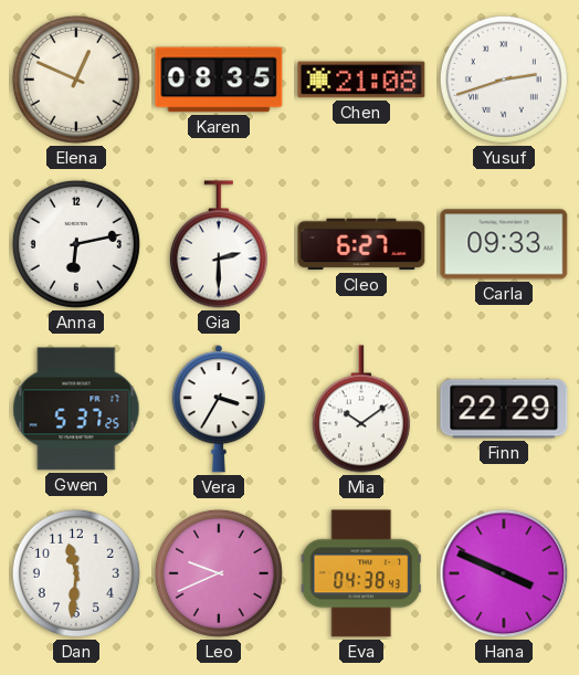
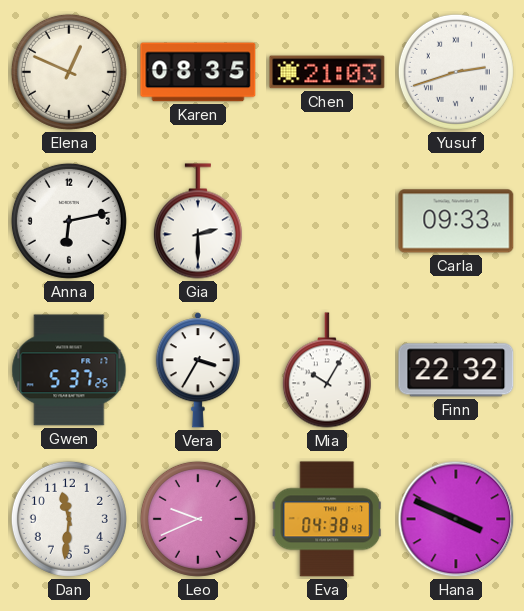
Chen: 21:08 -> 21:03 (327, 72)
Cleo: 6:27 -> none (361, 244)
Mia: 10:09 -> 10:05 (327, 370)
Finn: 22:29 -> 22:32 (456, 370)
